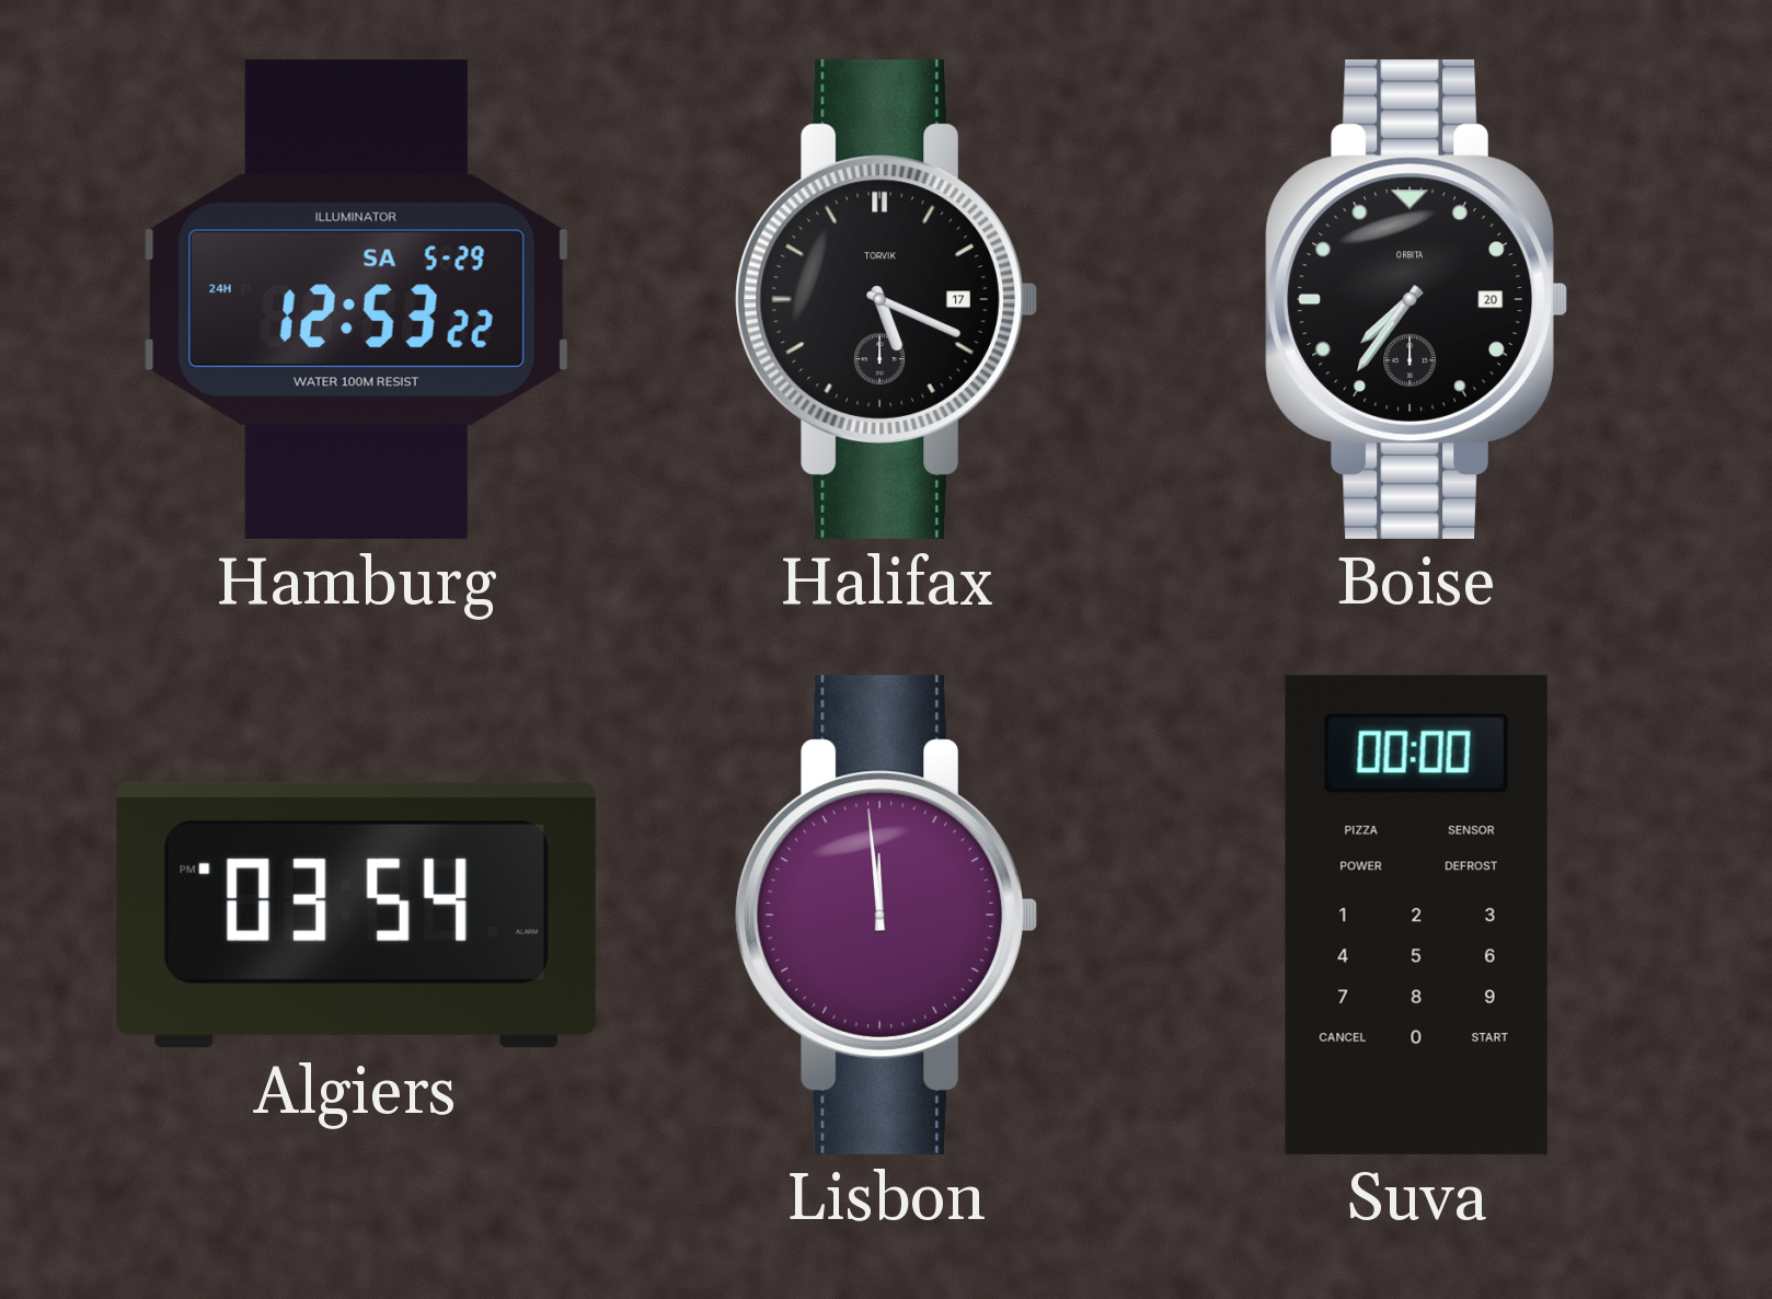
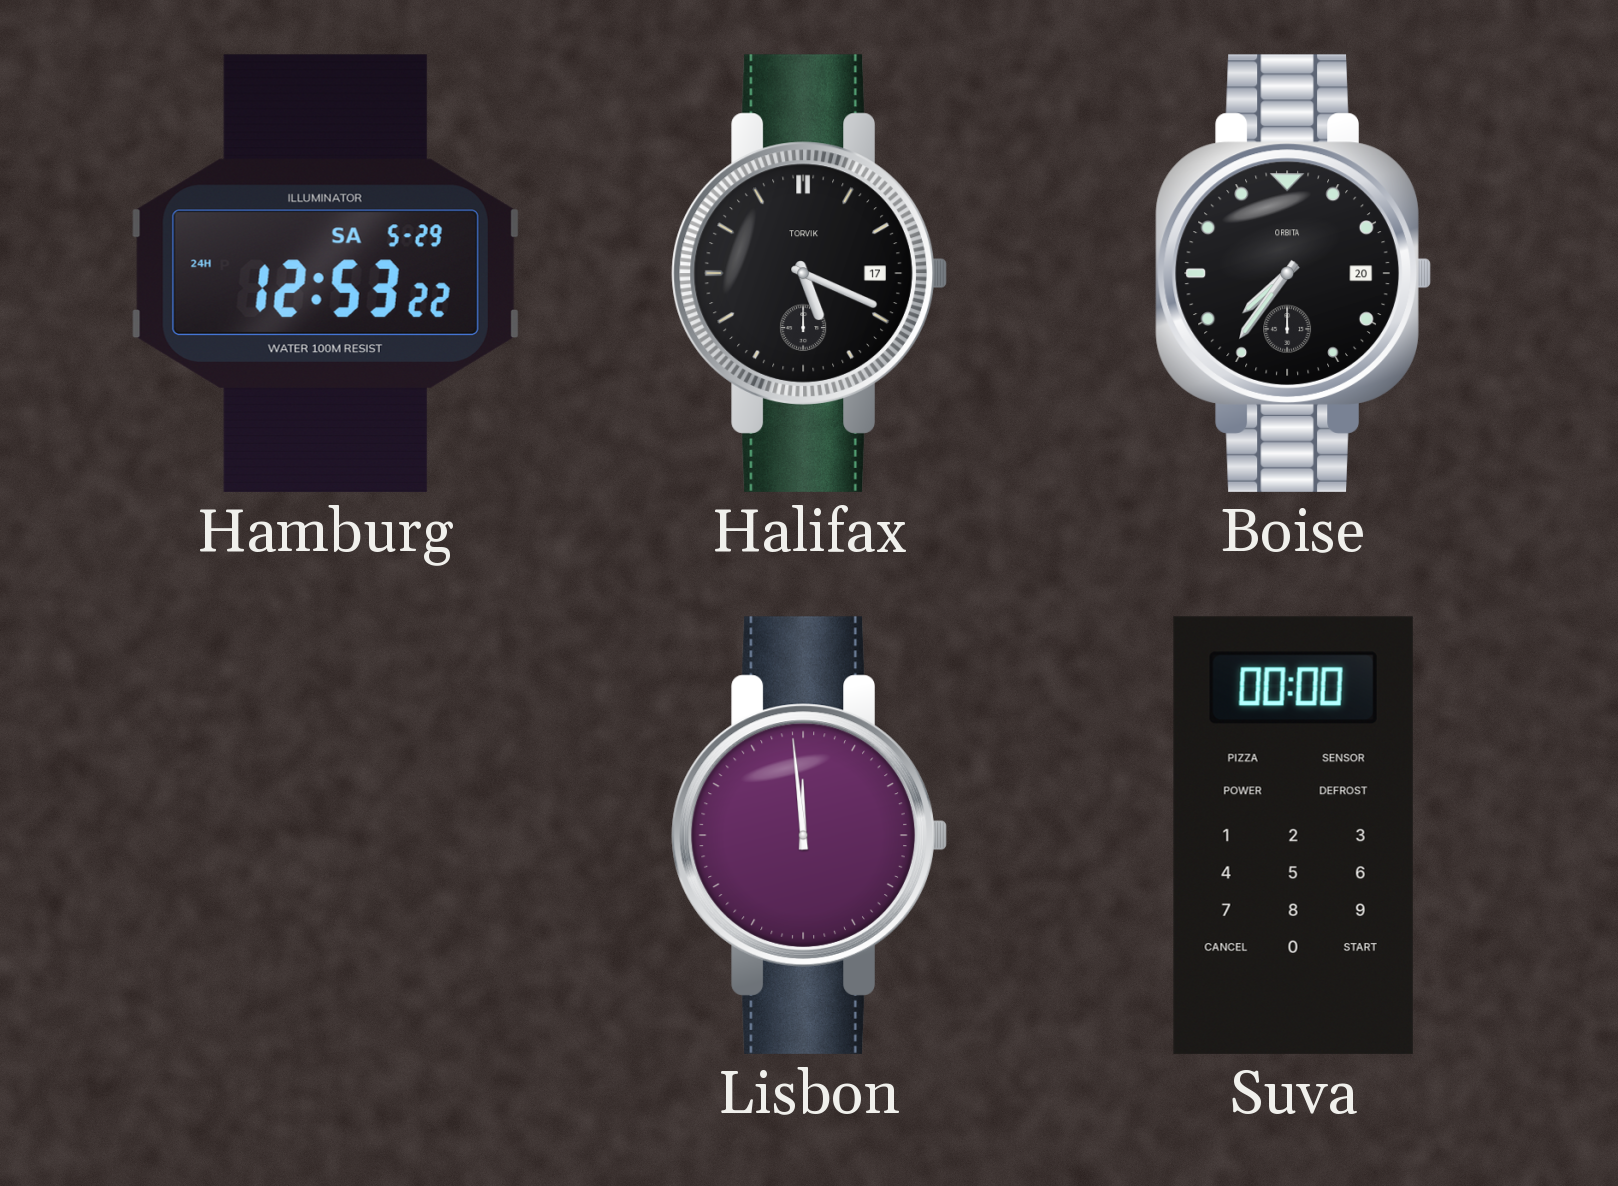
Algiers: 03:54 -> none (356, 915)
